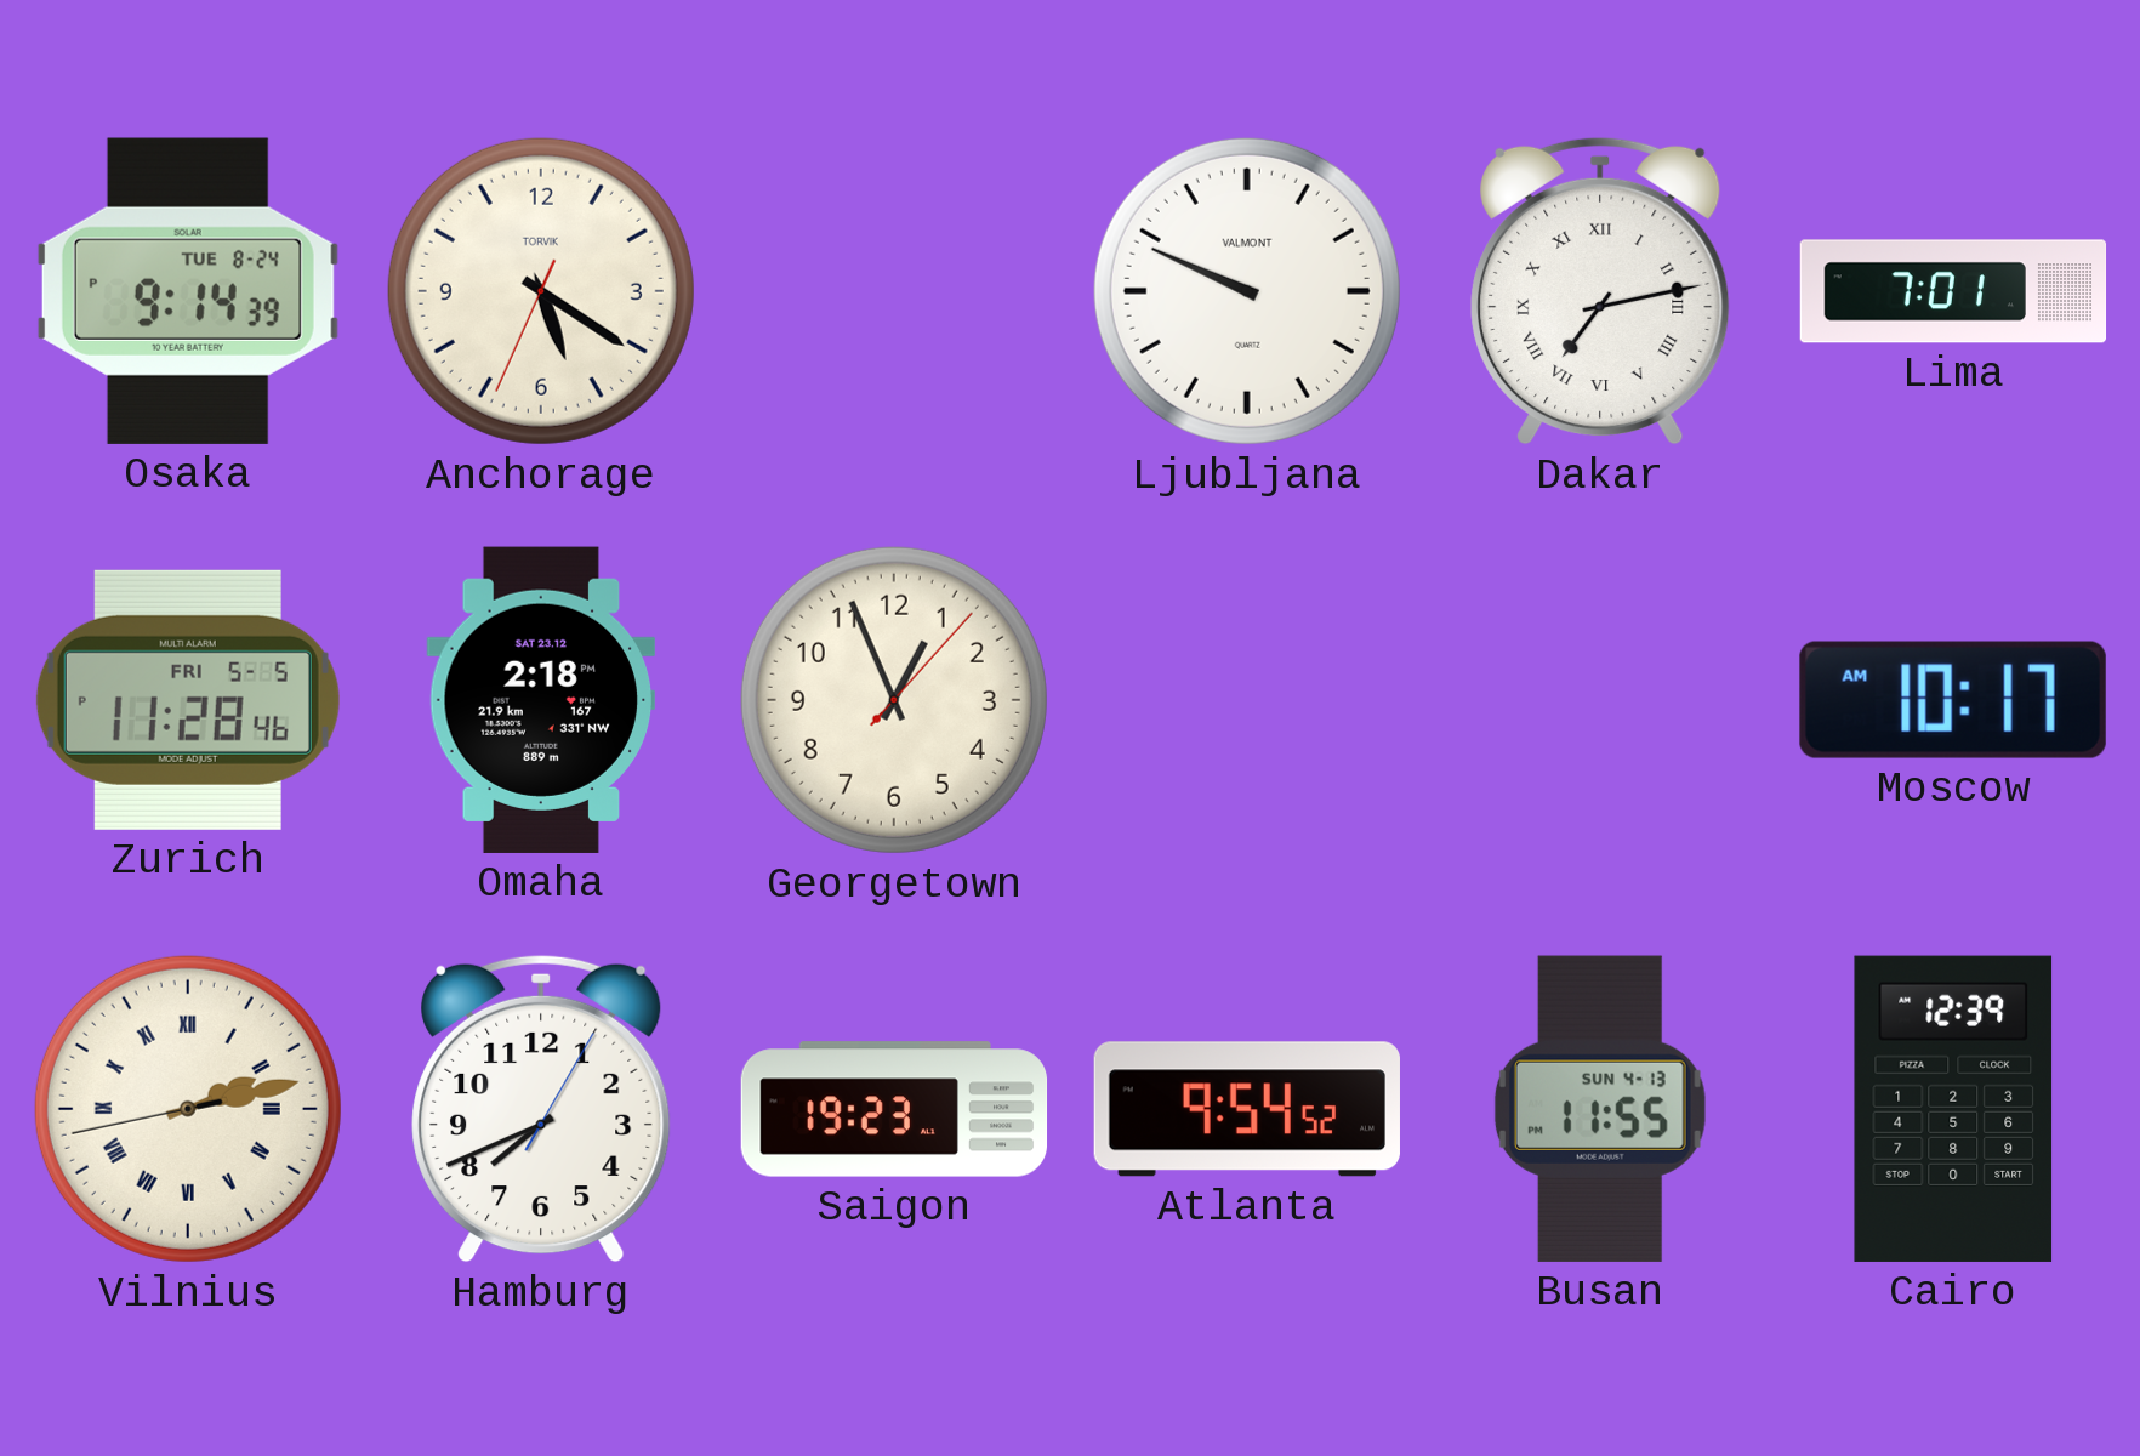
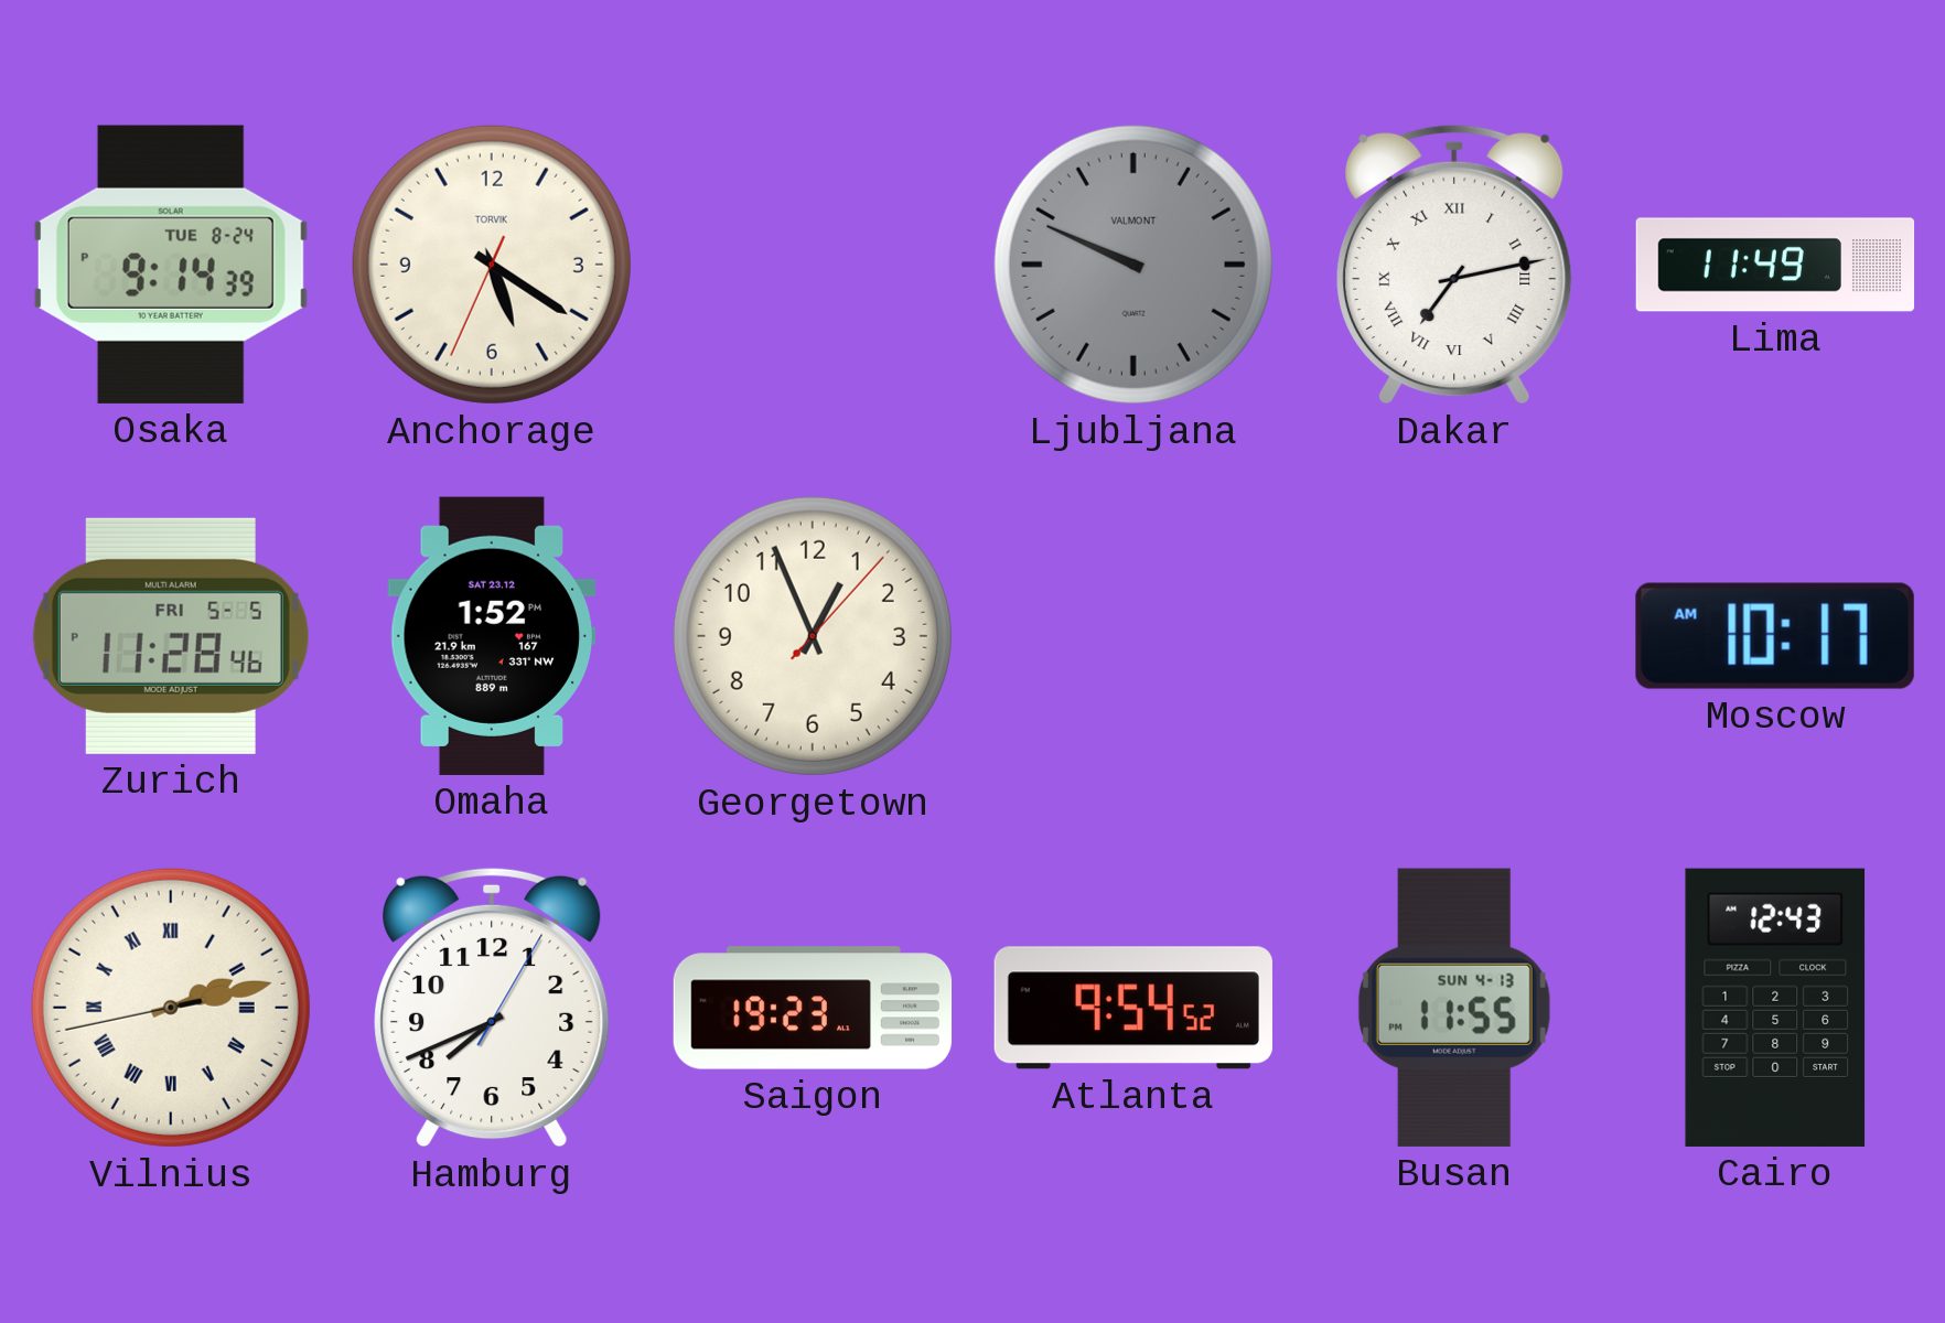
Ljubljana dial: white -> grey (1133, 265)
Lima: 7:01 -> 11:49 (1775, 265)
Omaha: 2:18 -> 1:52 (492, 636)
Cairo: 12:39 -> 12:43 (1775, 1008)
